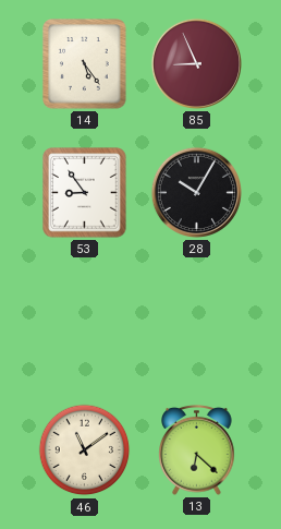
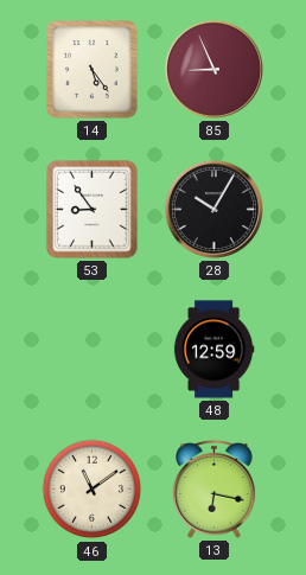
48: none -> 12:59 (213, 350)
13: 6:22 -> 6:17 (215, 490)
